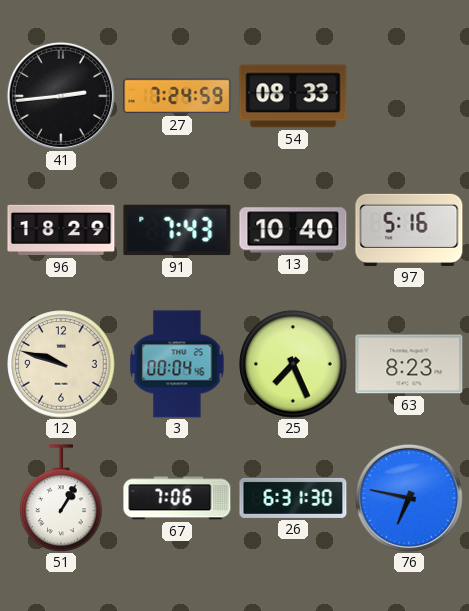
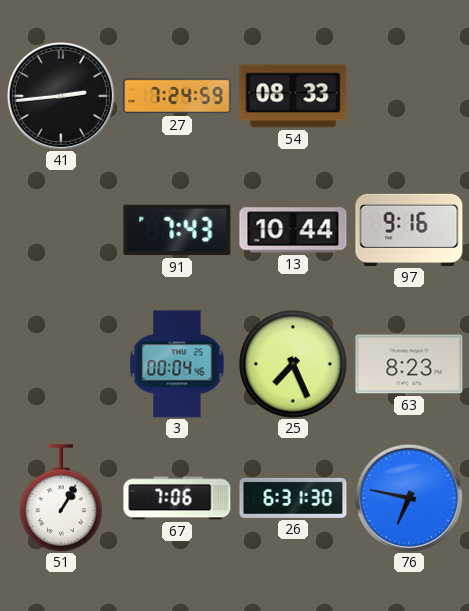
96: 18:29 -> none (61, 230)
13: 10:40 -> 10:44 (293, 230)
97: 5:16 -> 9:16 (409, 230)
12: 9:48 -> none (61, 364)
